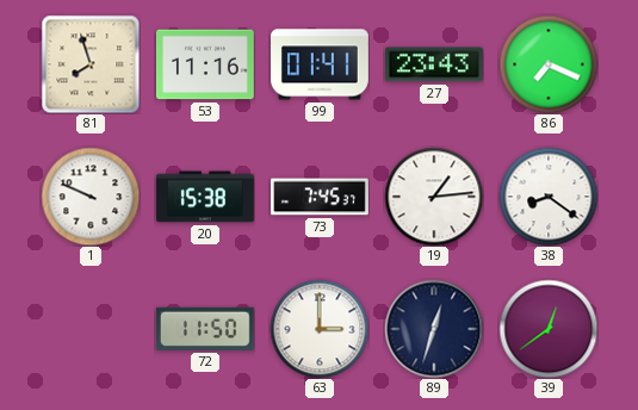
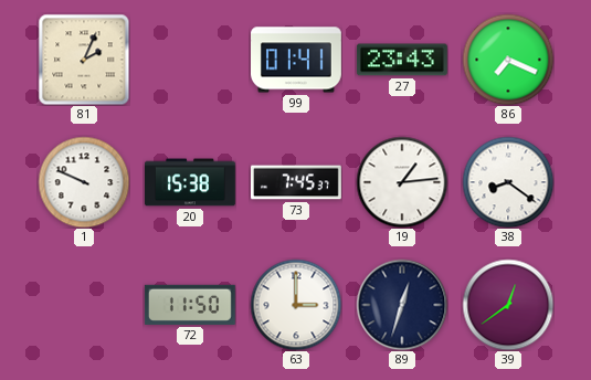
81: 7:57 -> 2:04 (84, 60)
53: 11:16 -> none (206, 64)
